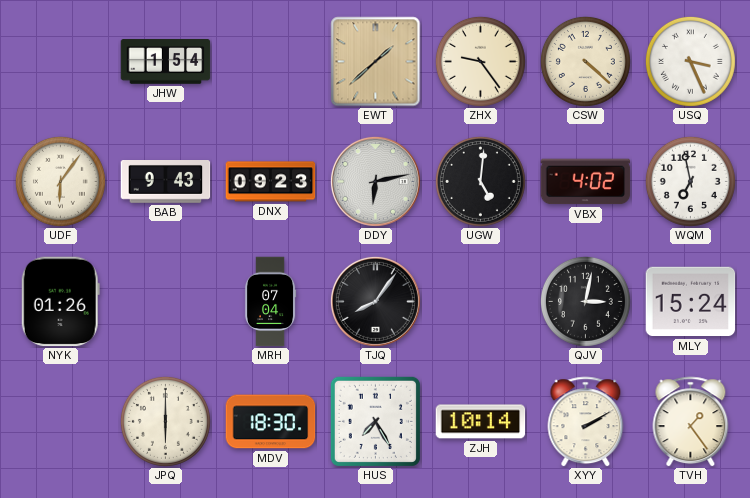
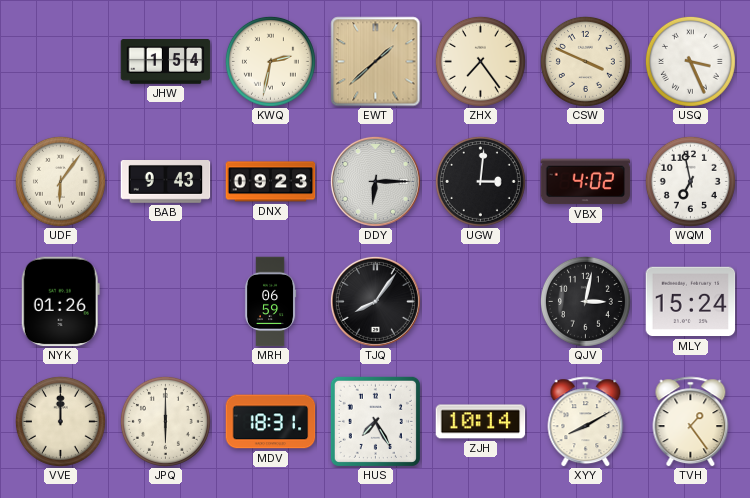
KWQ: none -> 2:32 (270, 61)
ZHX: 9:24 -> 7:24 (480, 61)
CSW: 4:22 -> 3:49 (585, 61)
DDY: 6:13 -> 6:15 (375, 181)
UGW: 5:01 -> 3:01 (480, 181)
MRH: 07:04 -> 06:59 (270, 302)
VVE: none -> 12:00 (60, 421)
MDV: 18:30 -> 18:31 (271, 422)
XYY: 2:10 -> 8:10 (586, 422)
